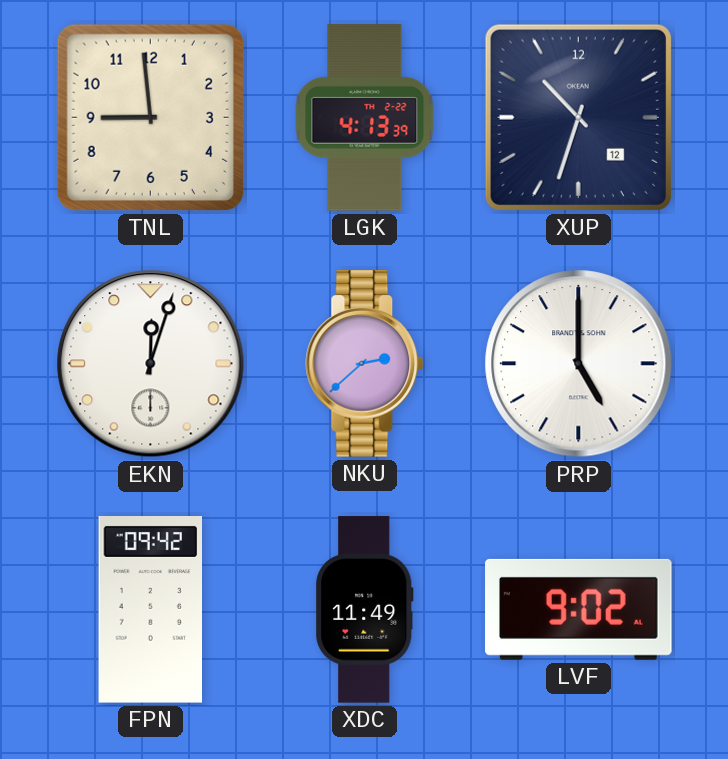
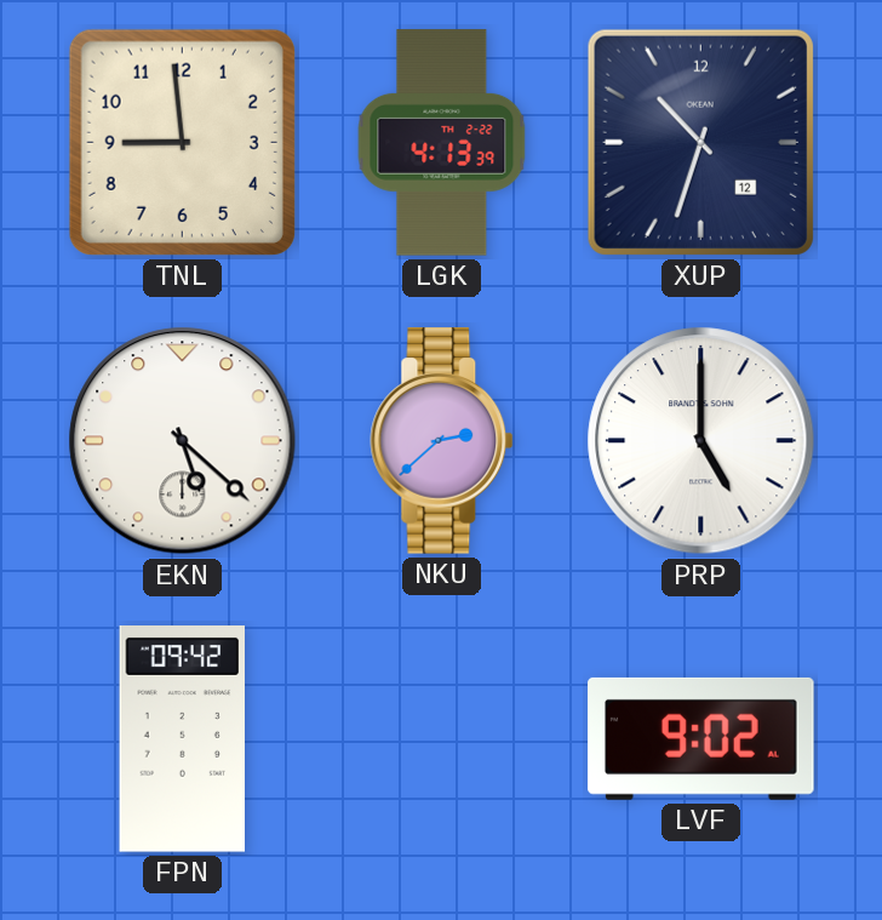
EKN: 12:03 -> 5:22 (183, 441)
XDC: 11:49 -> none (365, 610)
